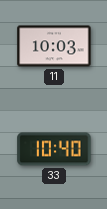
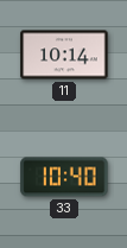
11: 10:03 -> 10:14 (64, 55)
